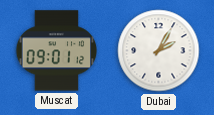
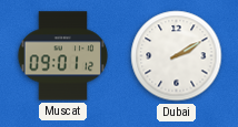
Dubai: 2:05 -> 2:10 (177, 56)
